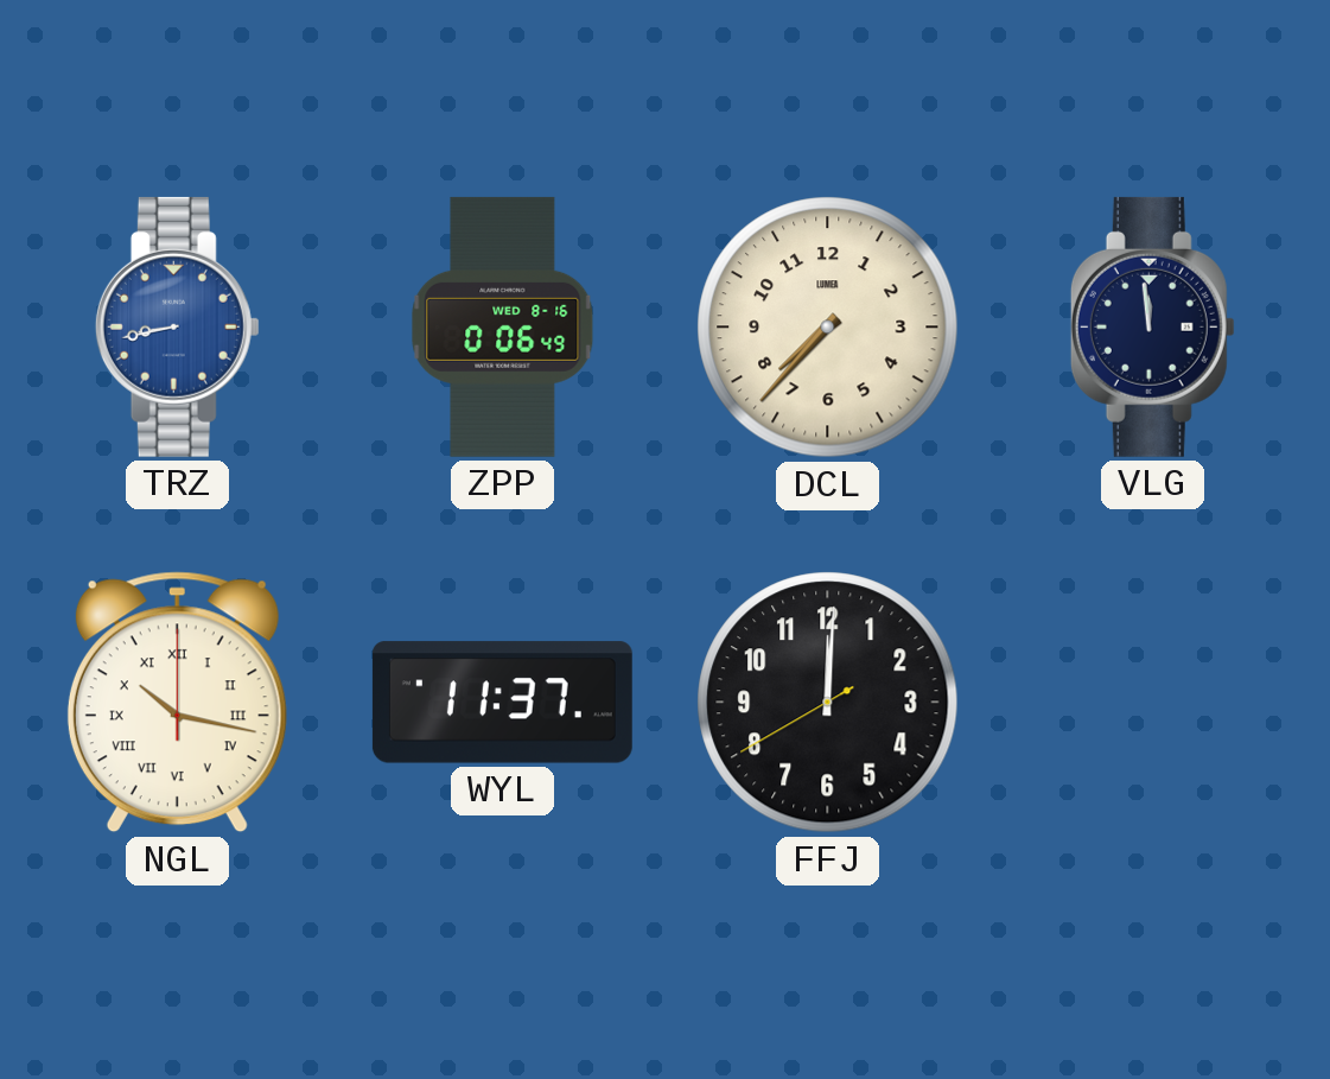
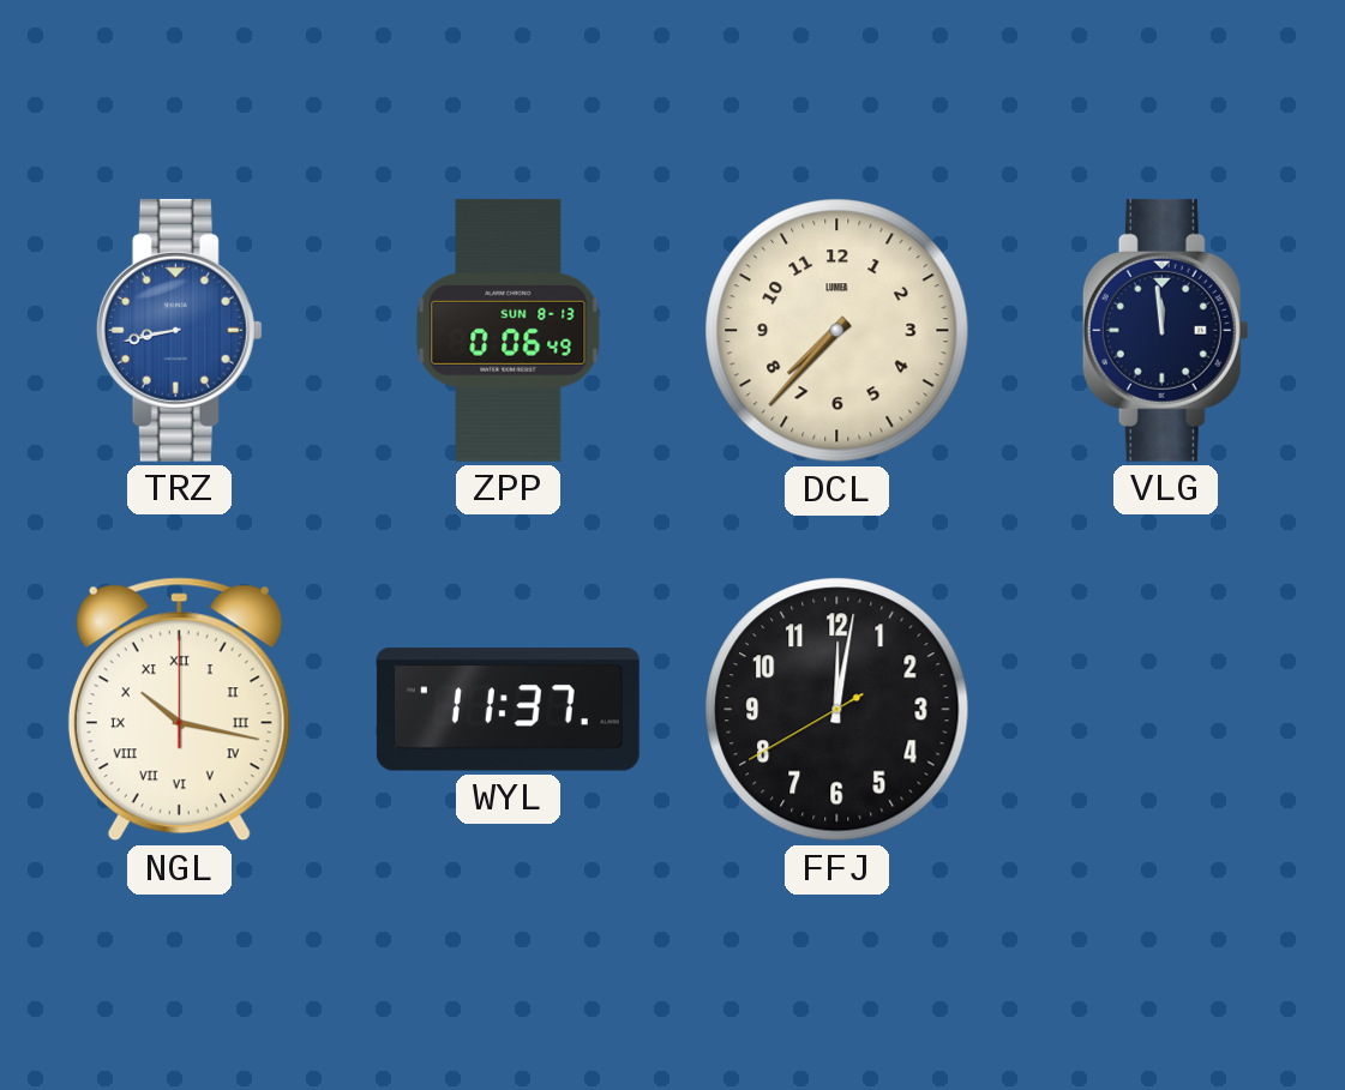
ZPP date: WED 8-16 -> SUN 8-13 (509, 330)
FFJ: 12:00 -> 12:01 (837, 710)
